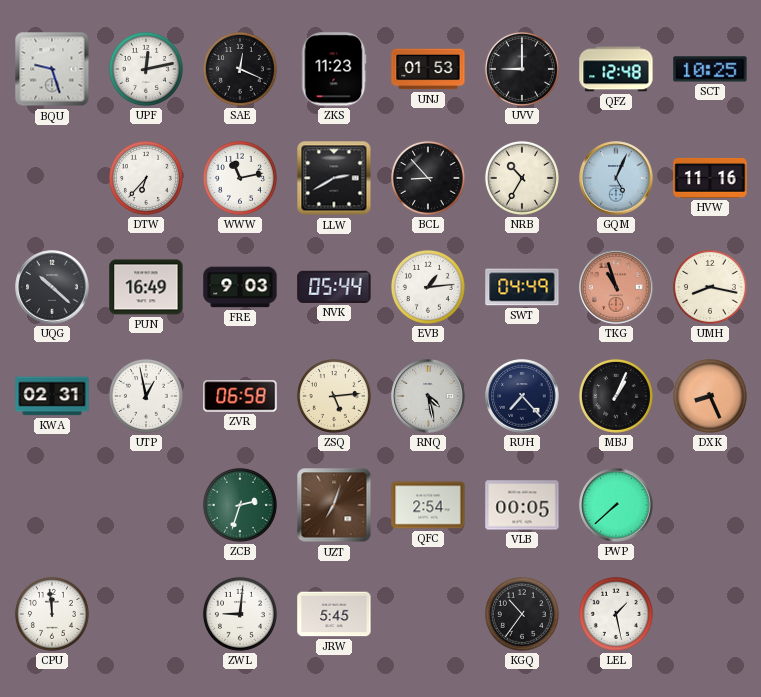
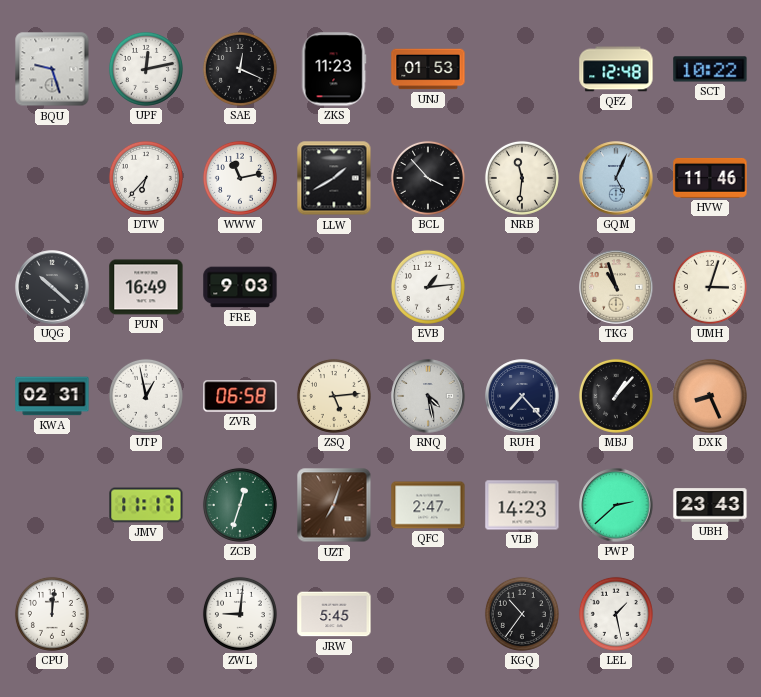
UVV: 9:00 -> none (522, 69)
SCT: 10:25 -> 10:22 (710, 69)
LLW: 2:40 -> 1:40 (334, 178)
BCL: 8:53 -> 3:53 (428, 178)
NRB: 10:35 -> 11:31 (522, 178)
HVW: 11:16 -> 11:46 (710, 178)
NVK: 05:44 -> none (334, 287)
SWT: 04:49 -> none (522, 287)
TKG dial: salmon -> cream (616, 287)
UMH: 8:17 -> 3:03 (710, 287)
MBJ: 1:04 -> 1:07 (616, 396)
JMV: none -> 11:17 (146, 505)
ZCB: 2:33 -> 12:33 (240, 505)
QFC: 2:54 -> 2:47 (428, 505)
VLB: 00:05 -> 14:23 (522, 505)
PWP: 7:38 -> 2:38 (616, 505)
UBH: none -> 23:43 (710, 505)
CPU: 11:59 -> 12:01 (52, 614)
